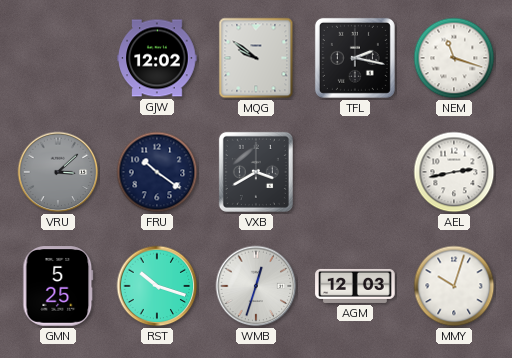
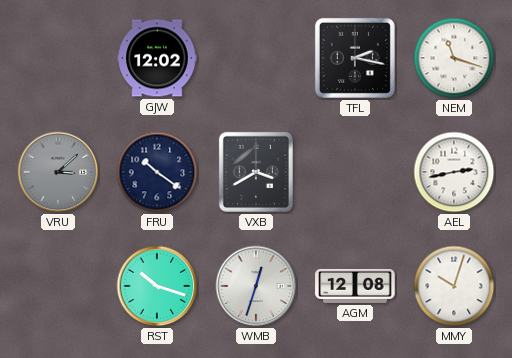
MQG: 9:51 -> none (256, 58)
GMN: 5:25 -> none (58, 286)
AGM: 12:03 -> 12:08 (355, 286)
